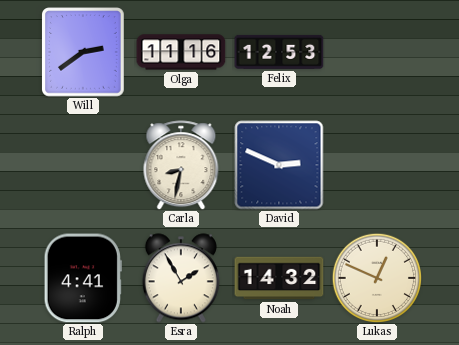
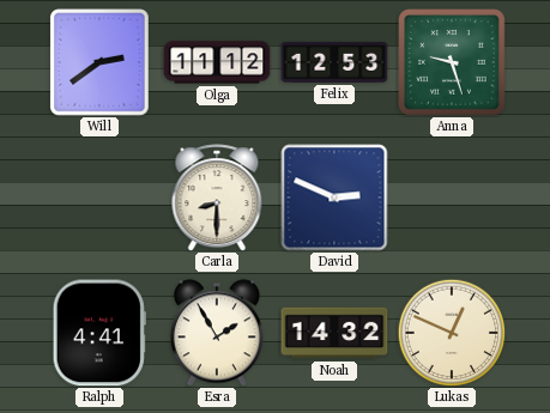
Olga: 11:16 -> 11:12 (217, 62)
Anna: none -> 9:27 (452, 62)
Carla: 8:32 -> 8:30 (217, 198)
